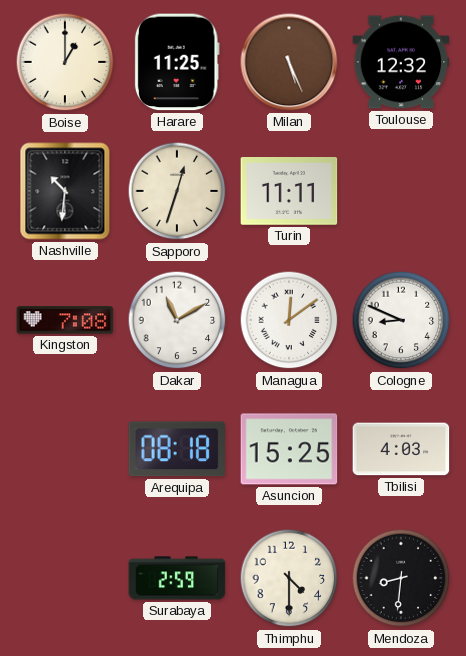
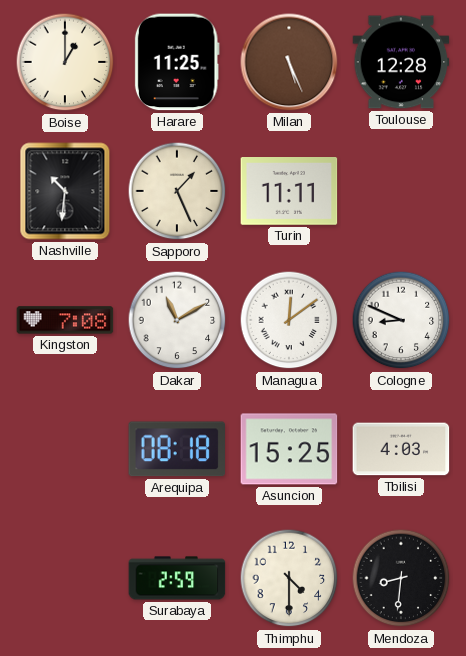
Toulouse: 12:32 -> 12:28 (401, 62)
Sapporo: 12:33 -> 1:26 (177, 191)
